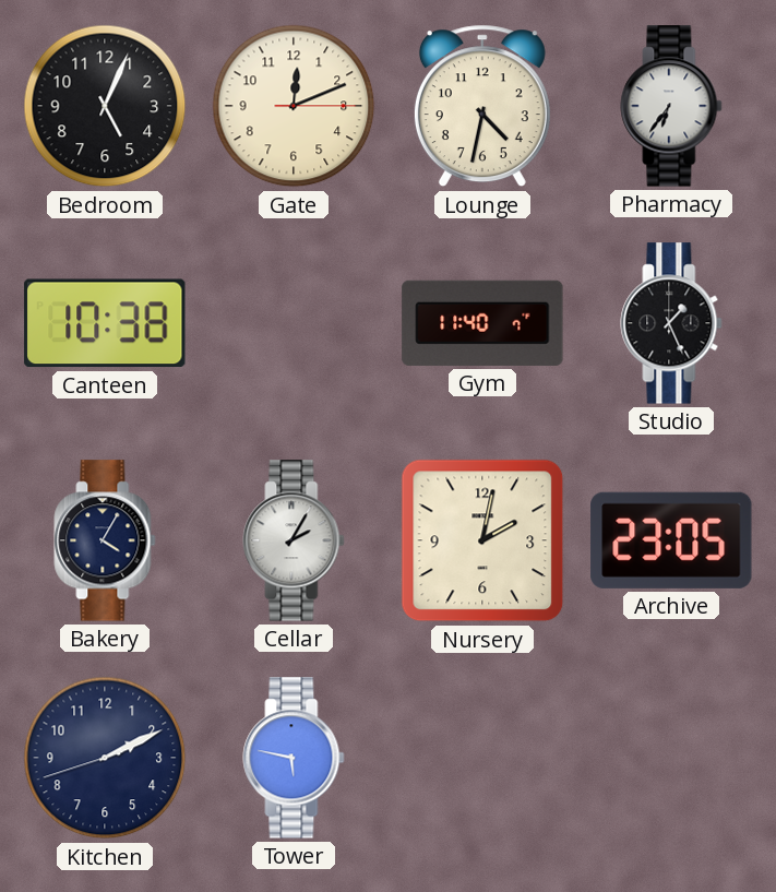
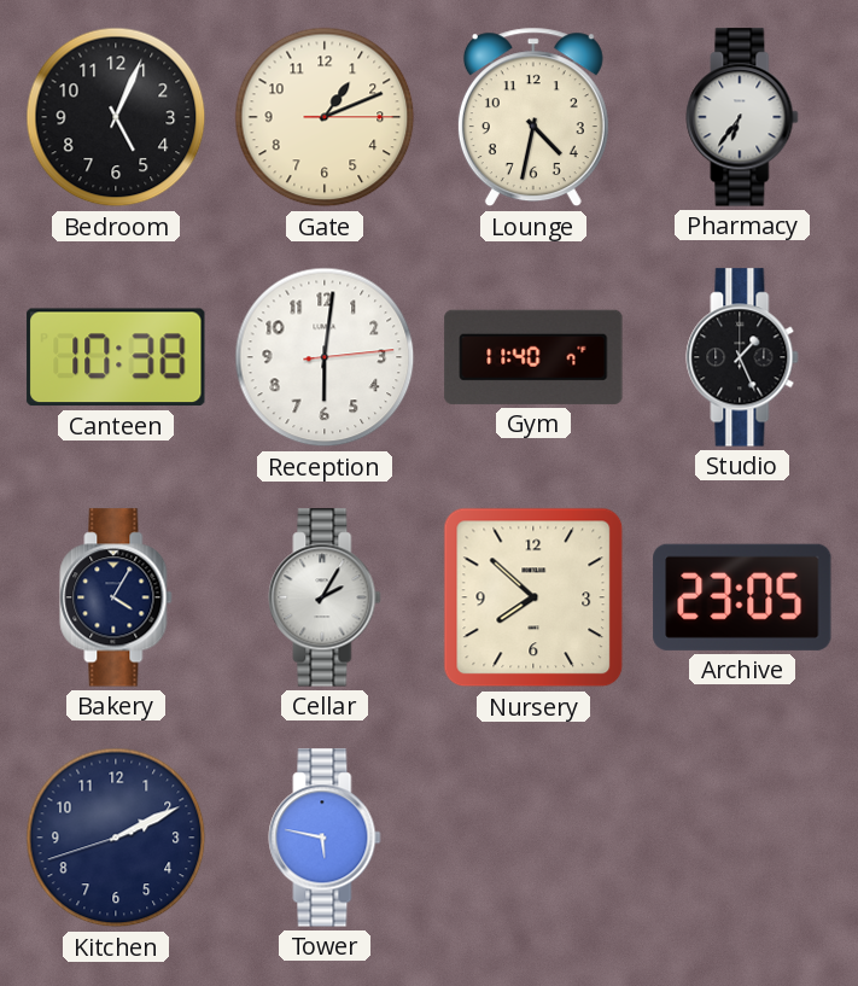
Gate: 12:11 -> 1:11 (325, 117)
Reception: none -> 6:01 (325, 357)
Nursery: 2:02 -> 7:52 (533, 597)
